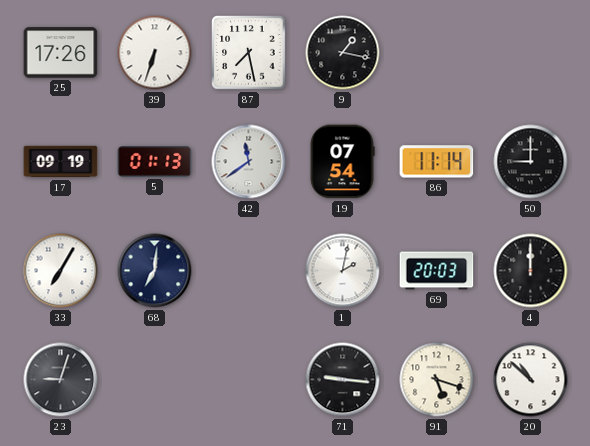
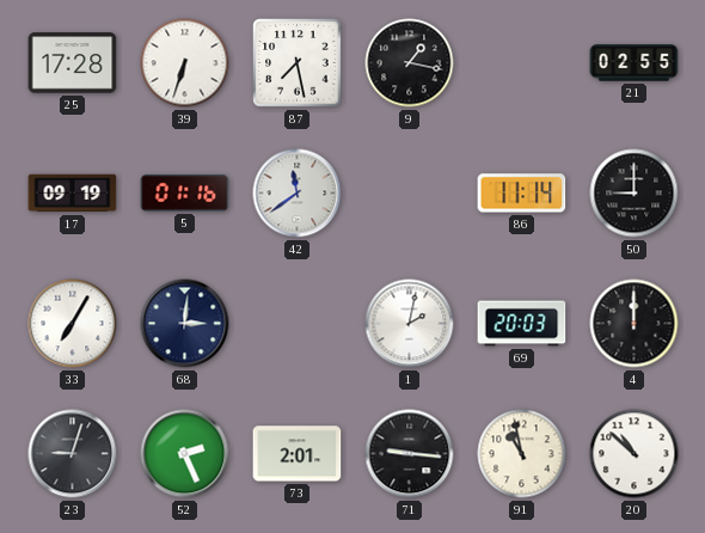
25: 17:26 -> 17:28 (73, 63)
21: none -> 02:55 (634, 63)
5: 01:13 -> 01:16 (185, 194)
19: 07:54 -> none (342, 162)
68: 7:01 -> 3:01 (185, 324)
52: none -> 2:26 (185, 454)
73: none -> 2:01 (298, 454)
91: 5:18 -> 10:58 (522, 454)
